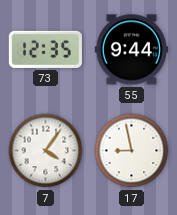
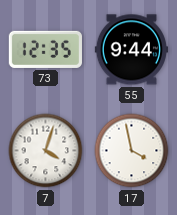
7: 4:06 -> 4:03 (46, 151)
17: 8:58 -> 3:58 (132, 151)
